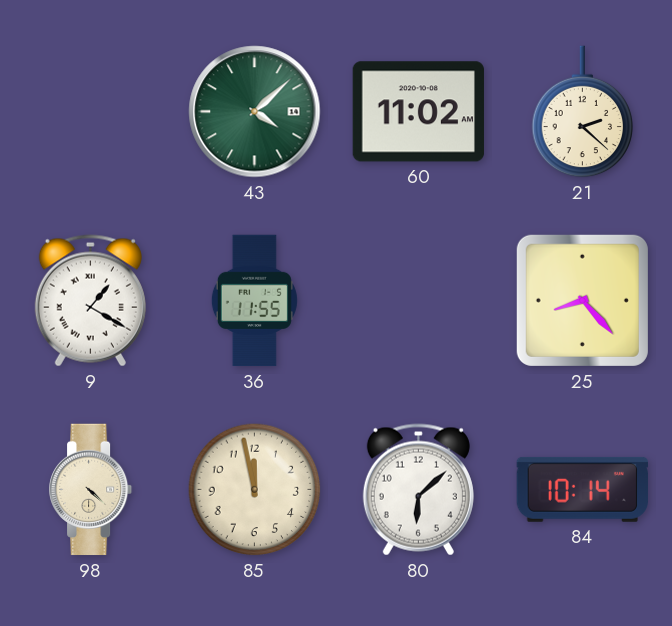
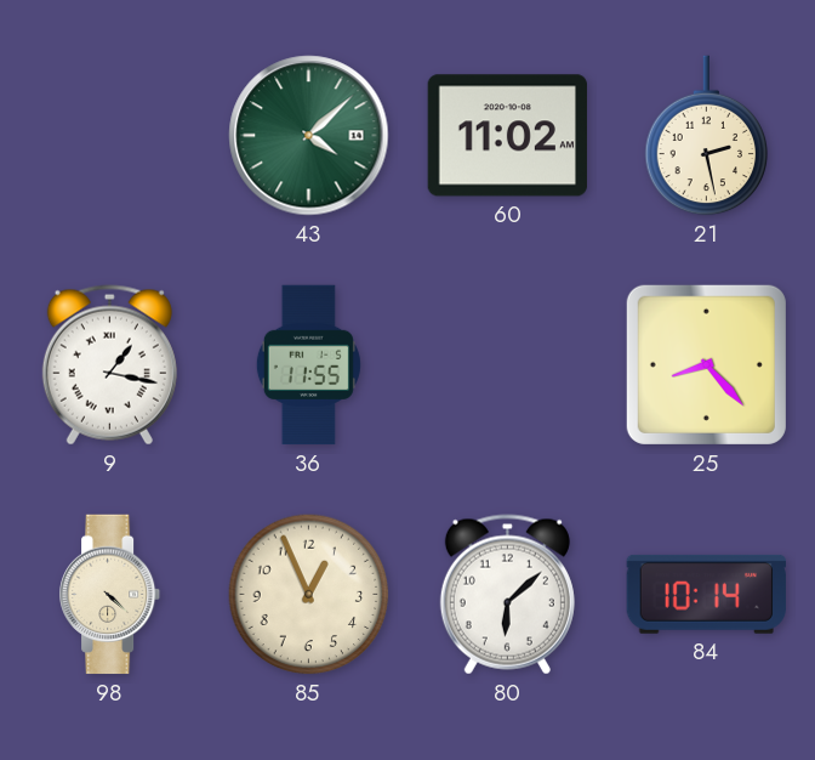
21: 2:22 -> 2:28 (707, 136)
9: 1:20 -> 1:17 (109, 365)
85: 11:58 -> 12:56 (309, 595)
